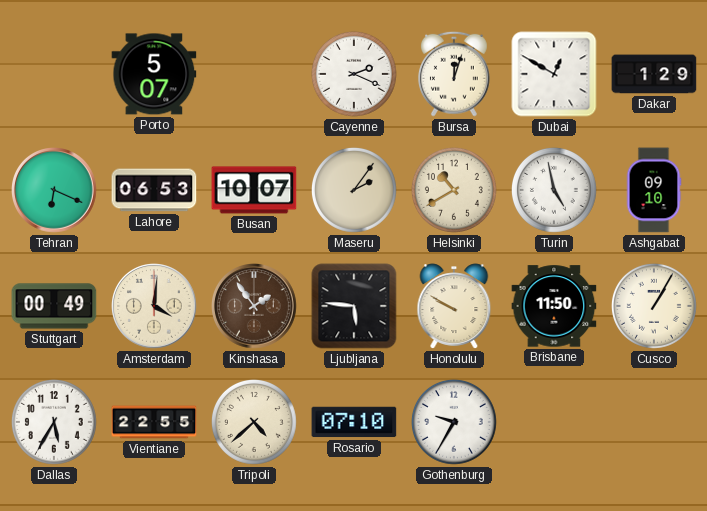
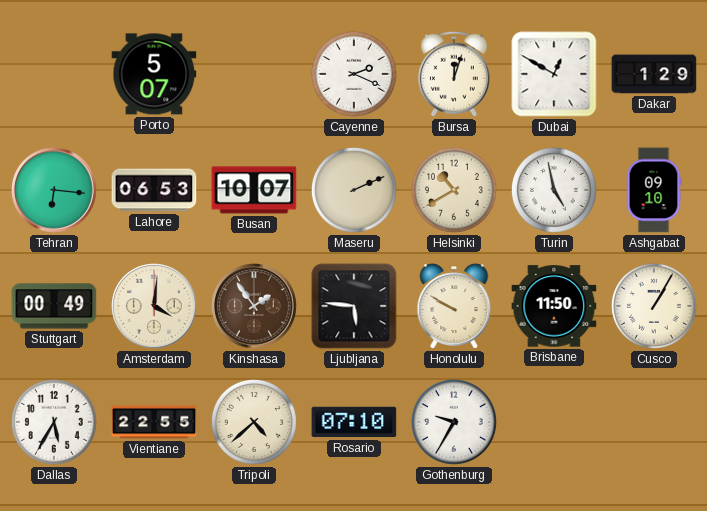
Tehran: 6:19 -> 6:16 (55, 191)
Maseru: 2:06 -> 2:11 (354, 190)
